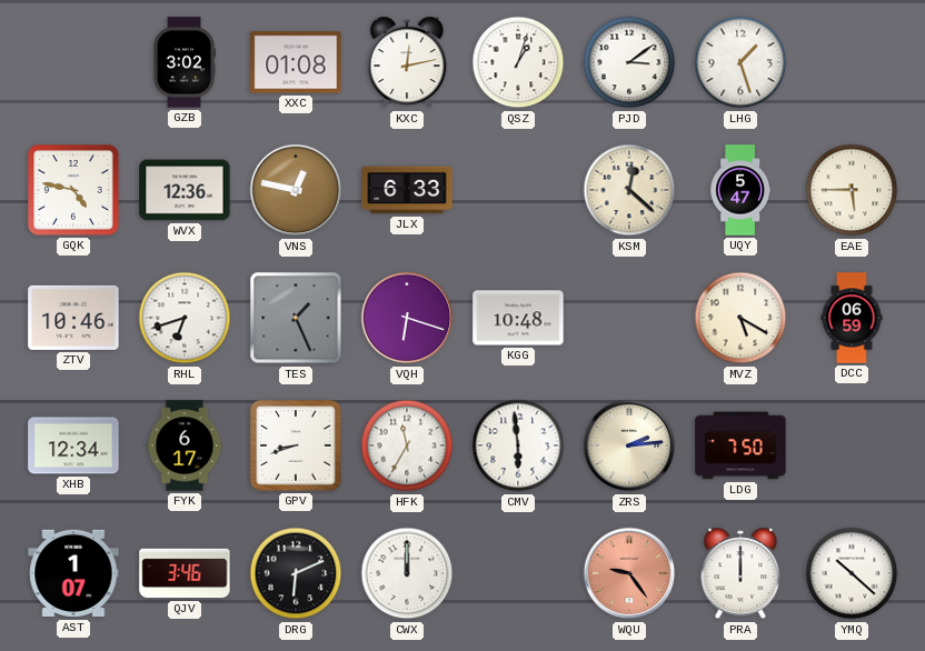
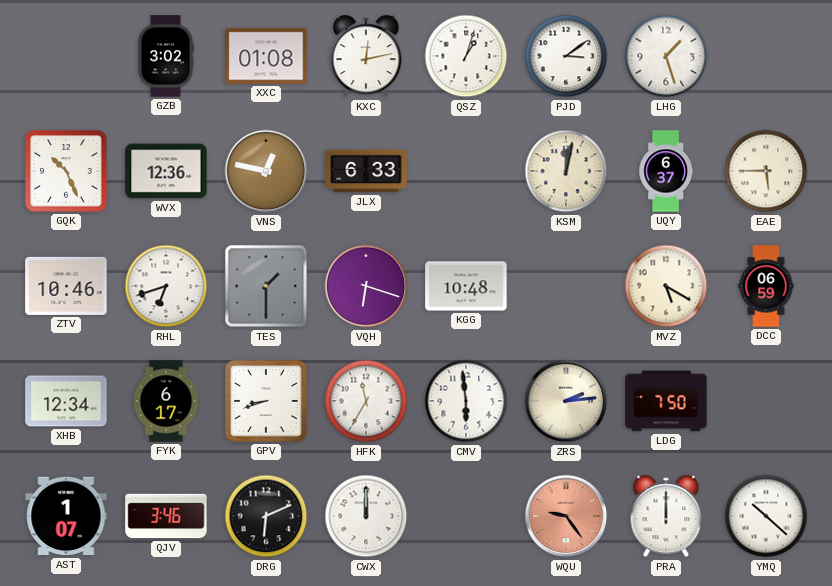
GQK: 4:47 -> 10:26 (66, 171)
KSM: 12:22 -> 12:02 (566, 171)
UQY: 5:47 -> 6:37 (665, 171)
TES: 1:26 -> 1:30 (266, 286)
